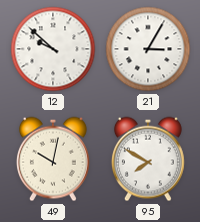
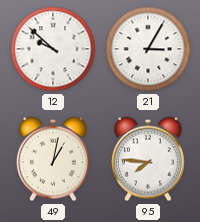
49: 10:02 -> 1:02 (53, 159)
95: 7:50 -> 7:46 (148, 159)
